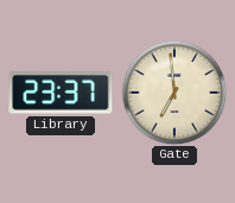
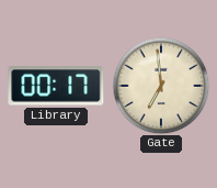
Library: 23:37 -> 00:17 (56, 86)
